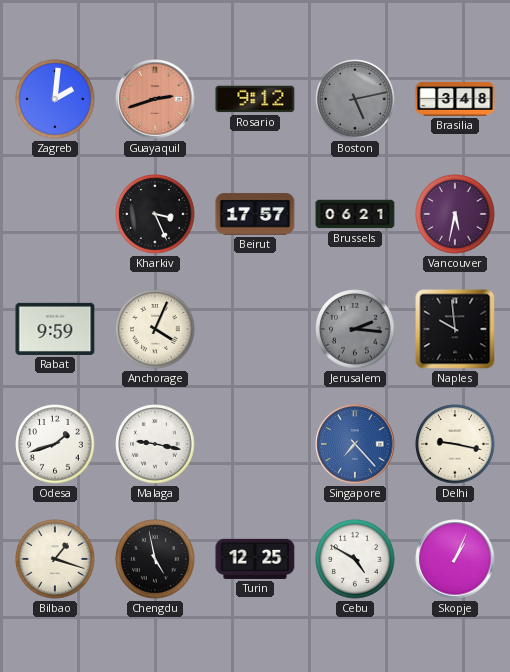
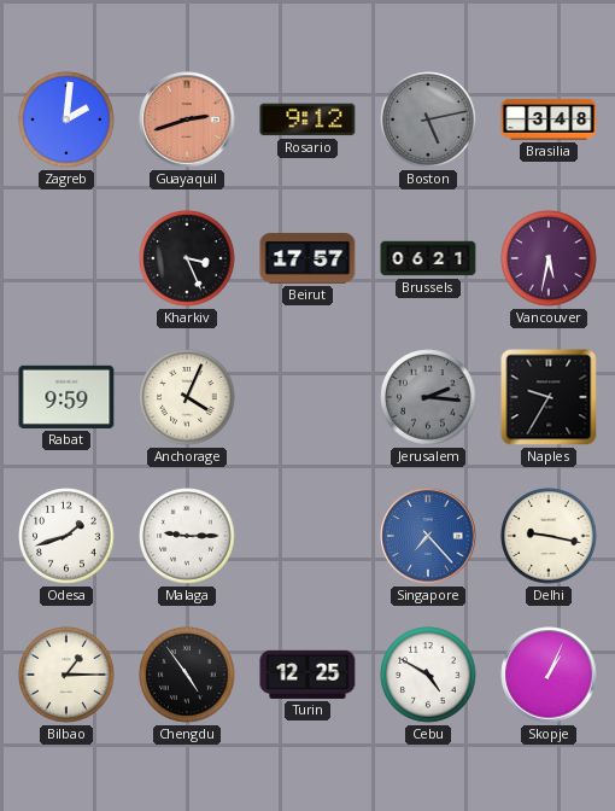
Naples: 9:59 -> 9:35 (549, 397)
Malaga: 9:17 -> 9:15 (187, 536)
Bilbao: 1:18 -> 1:15 (66, 675)
Chengdu: 4:58 -> 4:54 (187, 675)
